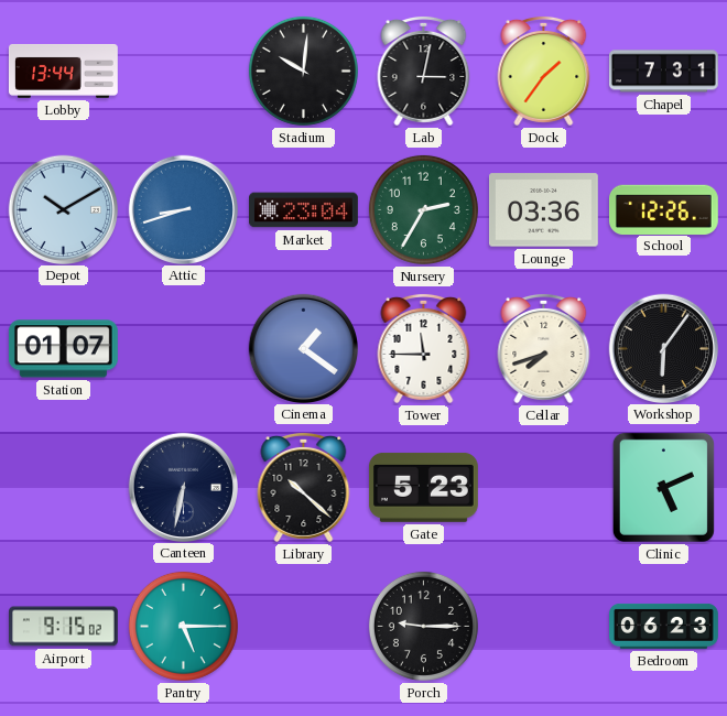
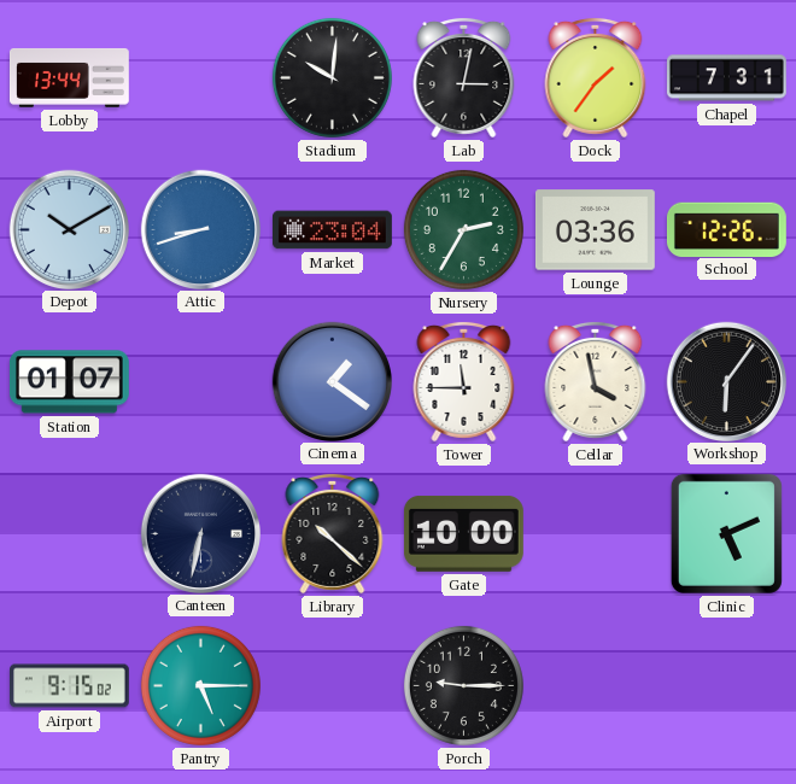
Cellar: 7:42 -> 3:58 (596, 381)
Gate: 5:23 -> 10:00 (463, 534)
Bedroom: 06:23 -> none (664, 626)
